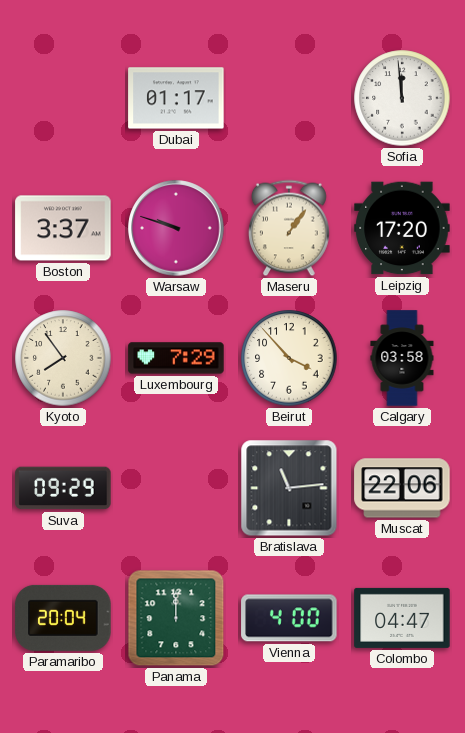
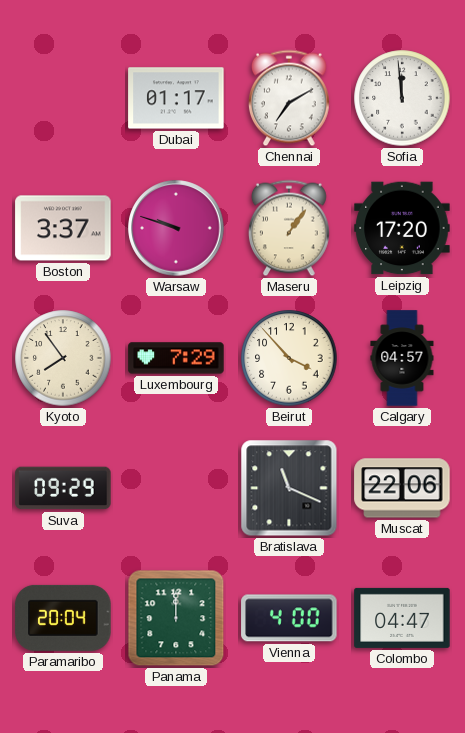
Chennai: none -> 7:10 (289, 98)
Calgary: 03:58 -> 04:57 (402, 358)
Bratislava: 11:14 -> 11:19 (289, 488)
